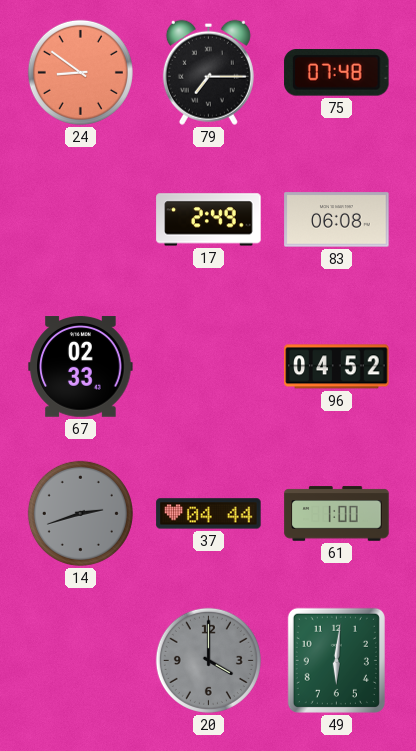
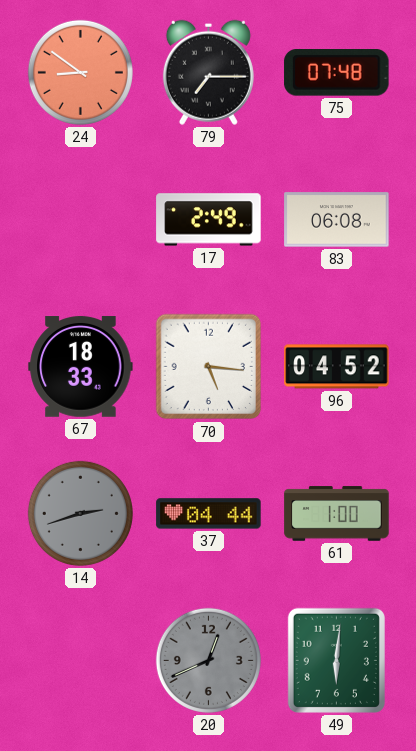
67: 02:33 -> 18:33 (81, 367)
70: none -> 5:16 (209, 367)
20: 4:00 -> 12:41 (208, 660)
